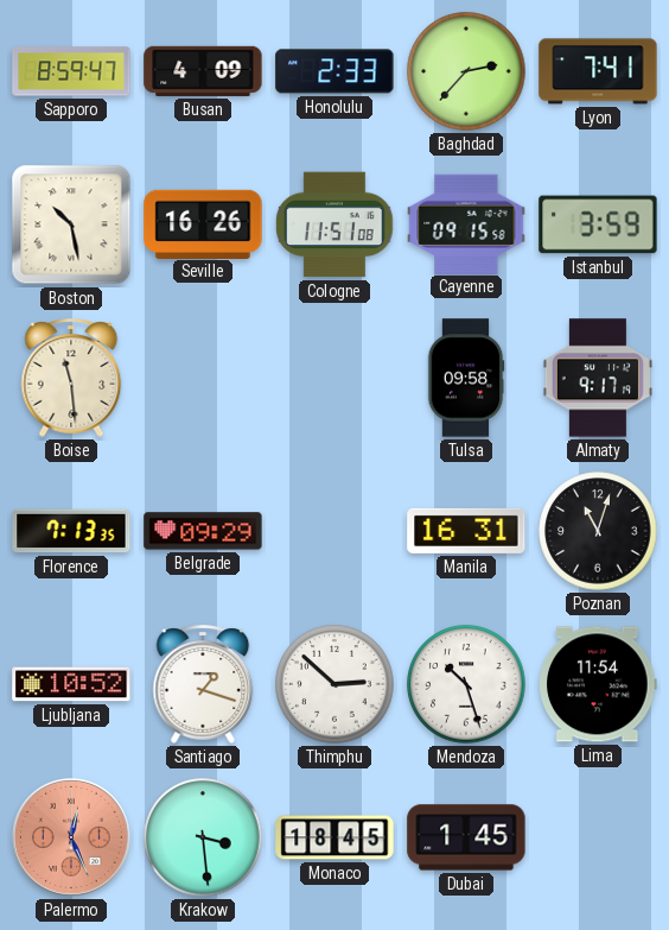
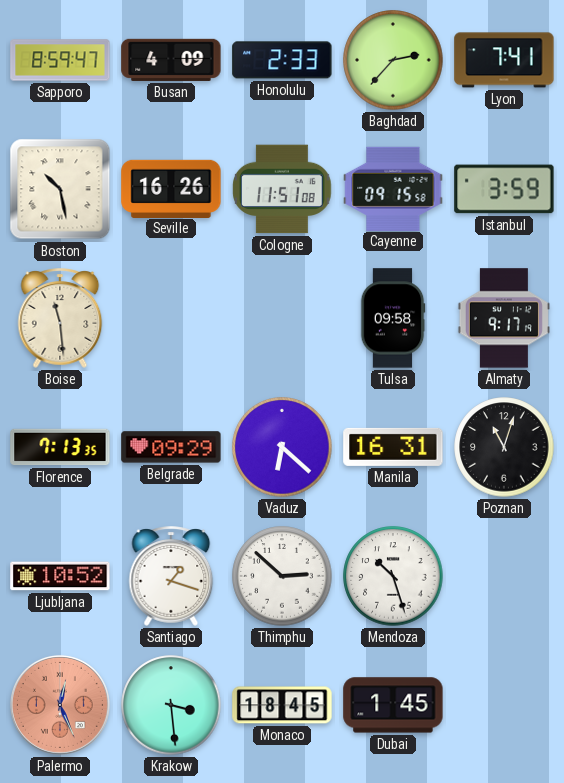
Vaduz: none -> 6:22 (282, 447)
Lima: 11:54 -> none (598, 684)
